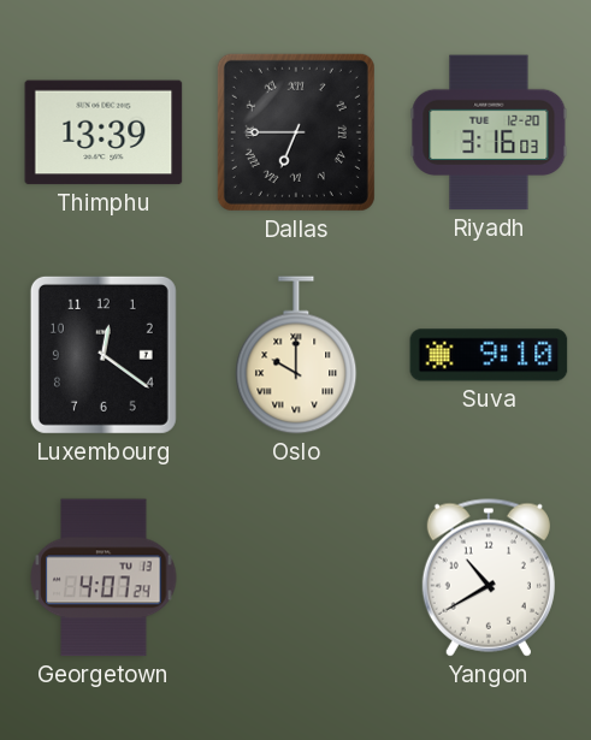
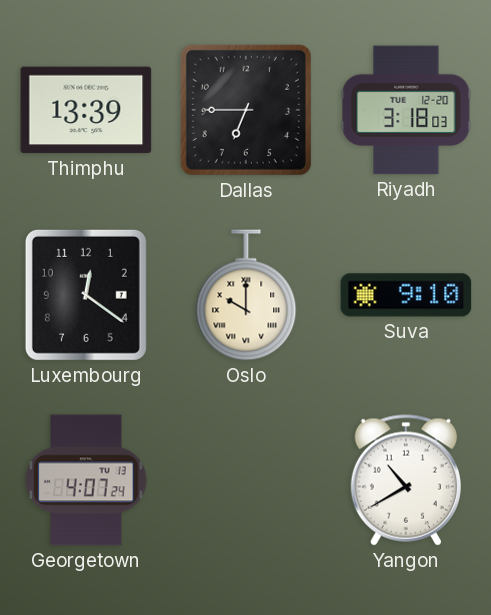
Dallas numerals: Roman -> Arabic (246, 110)
Riyadh: 3:16 -> 3:18 (406, 110)
